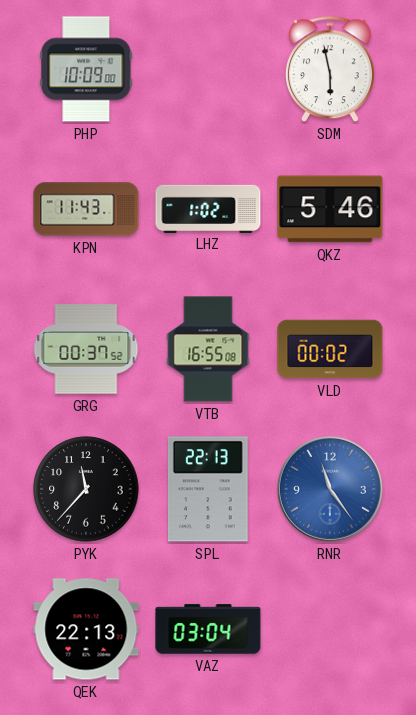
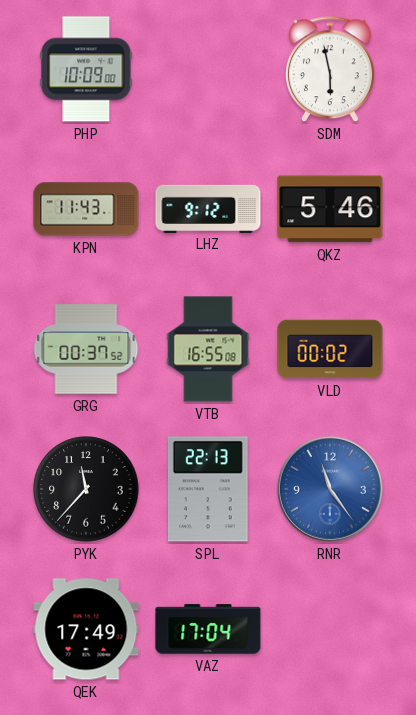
LHZ: 1:02 -> 9:12 (208, 208)
QEK: 22:13 -> 17:49 (86, 629)
VAZ: 03:04 -> 17:04 (208, 629)
